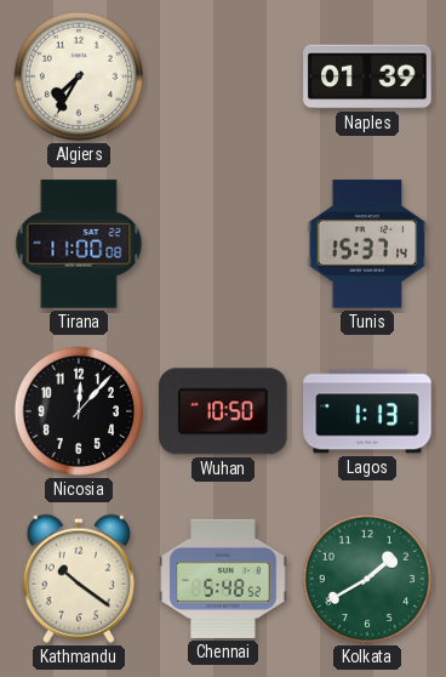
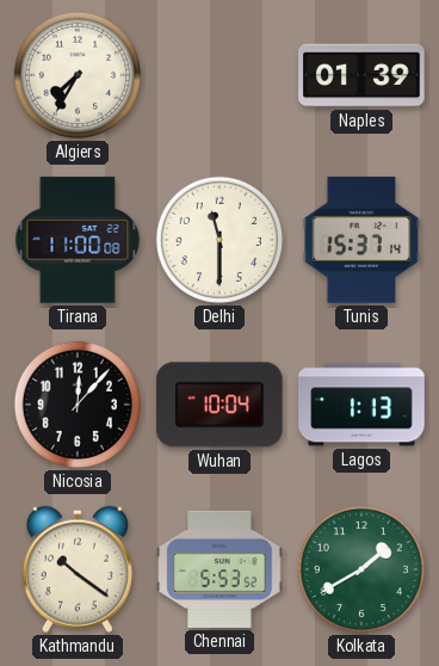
Delhi: none -> 11:30 (219, 240)
Wuhan: 10:50 -> 10:04 (219, 405)
Chennai: 5:48 -> 5:53 (219, 569)
